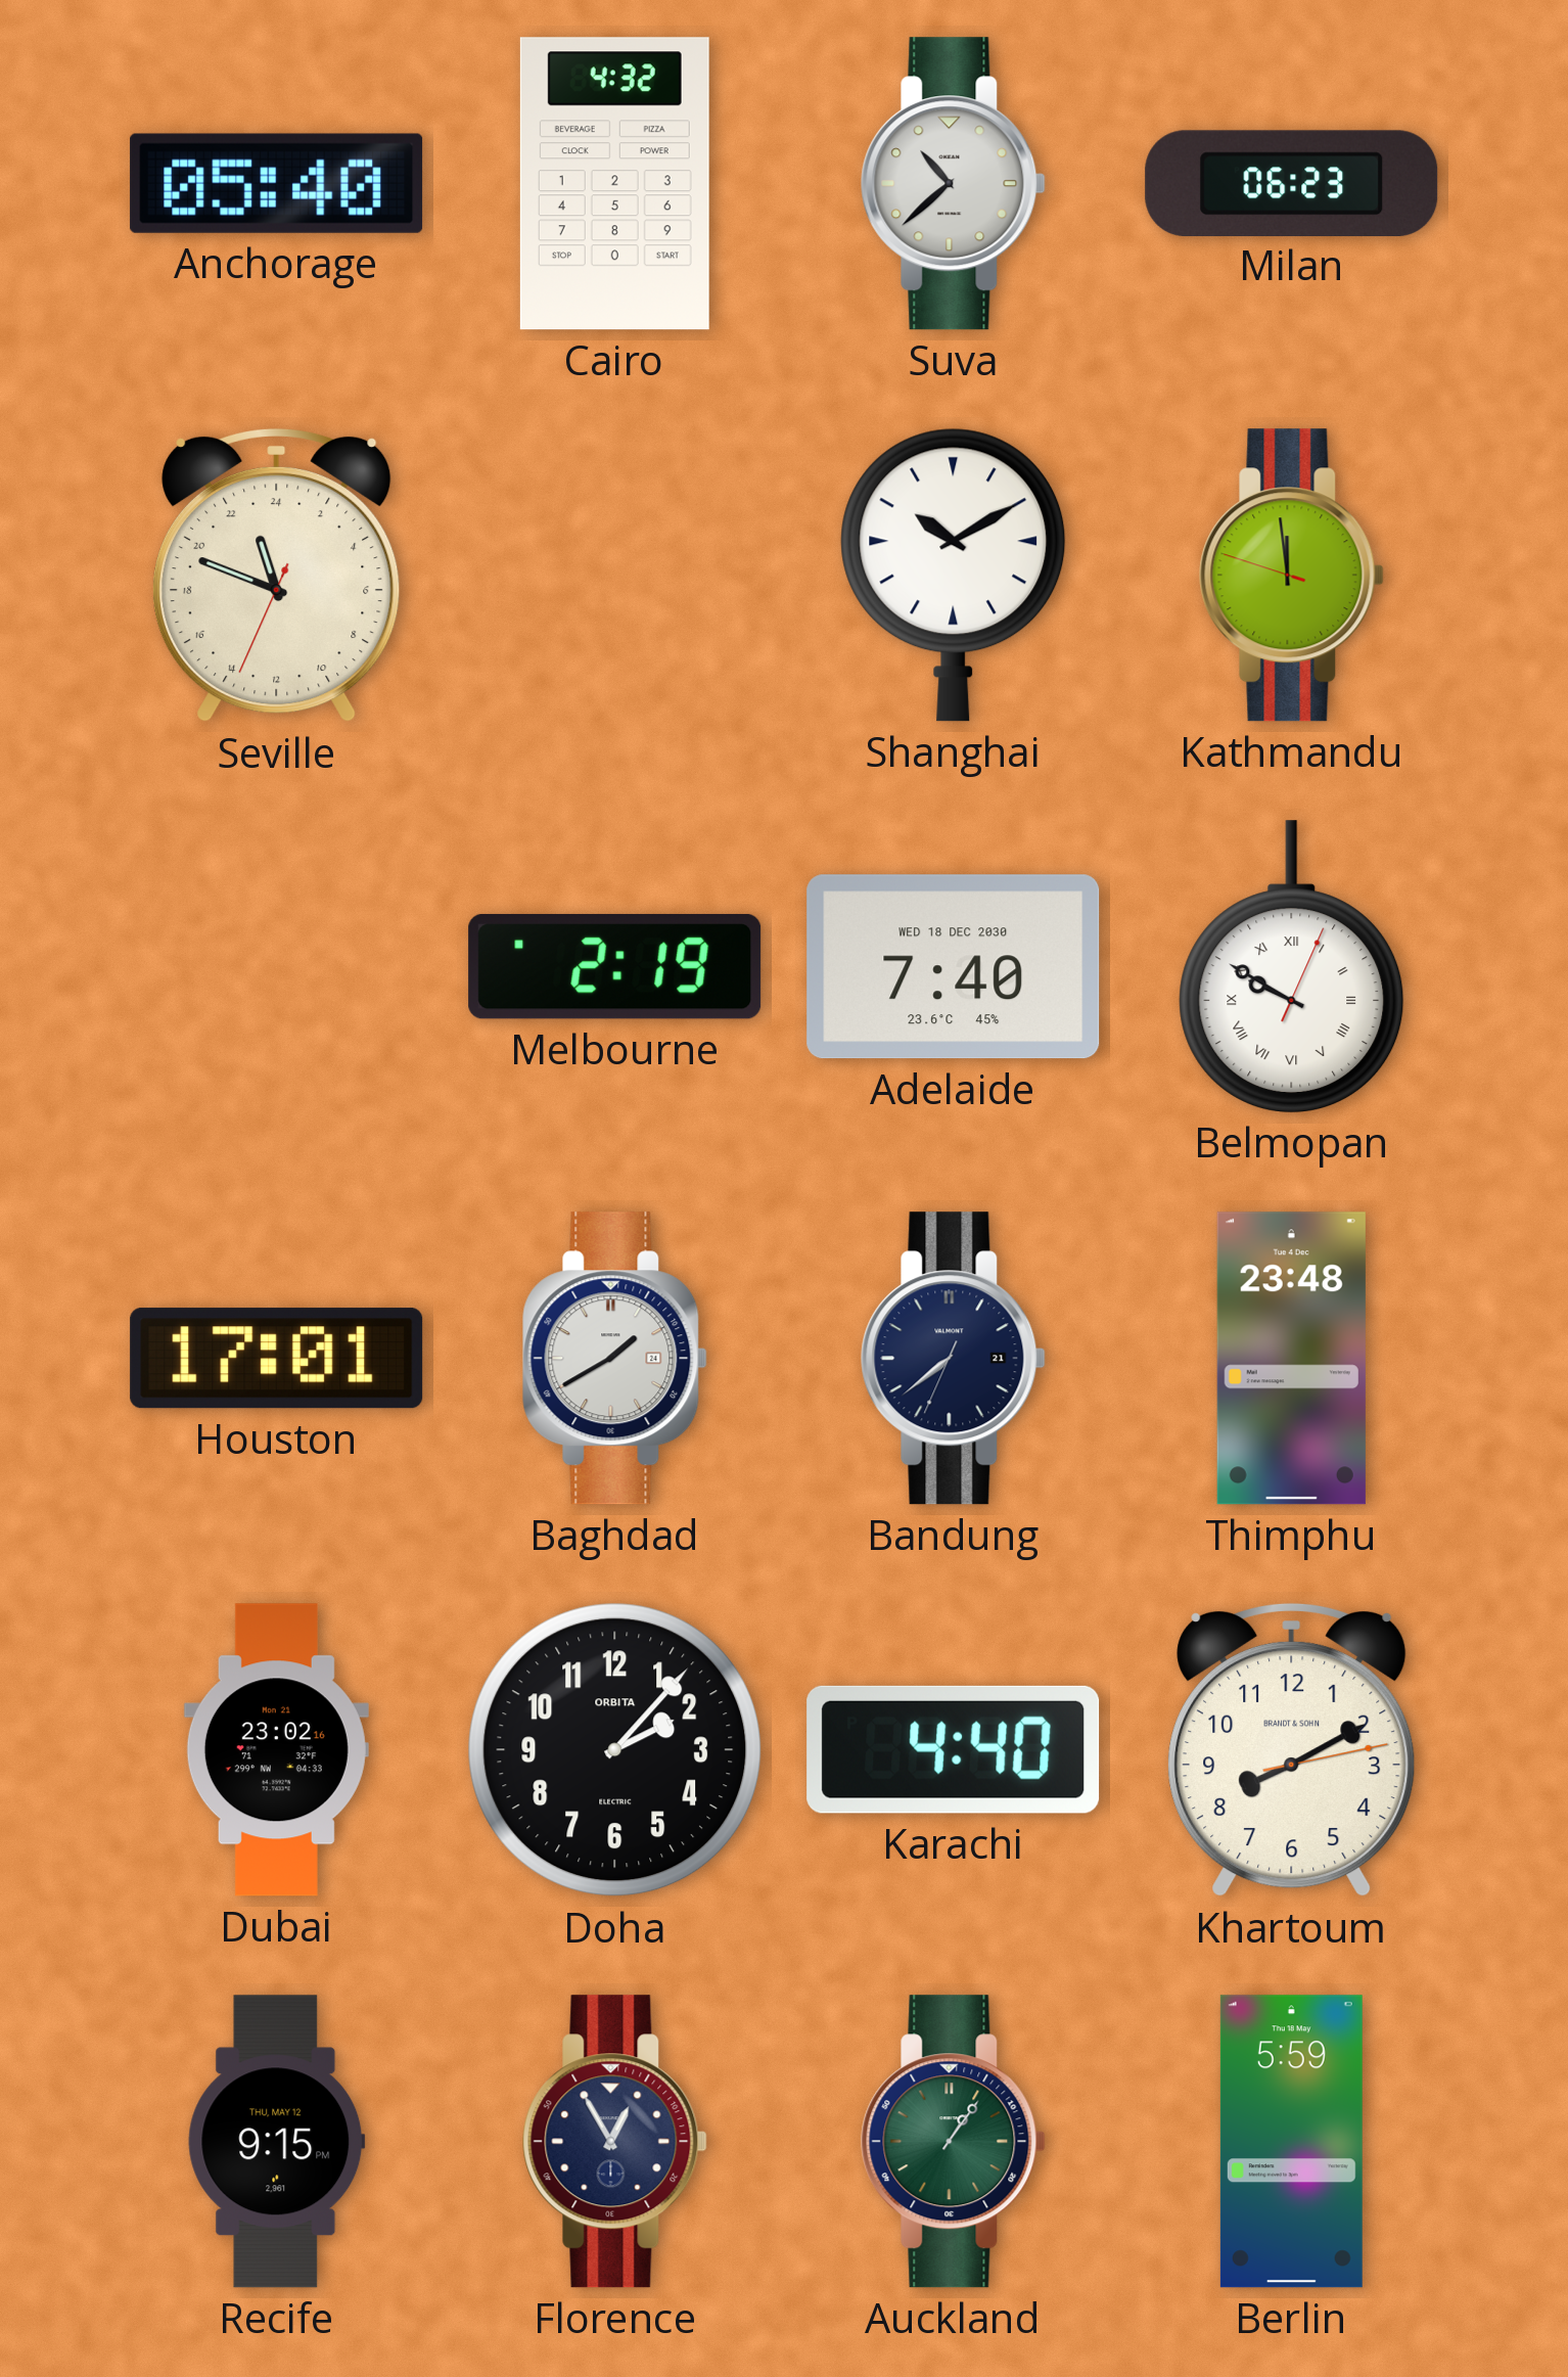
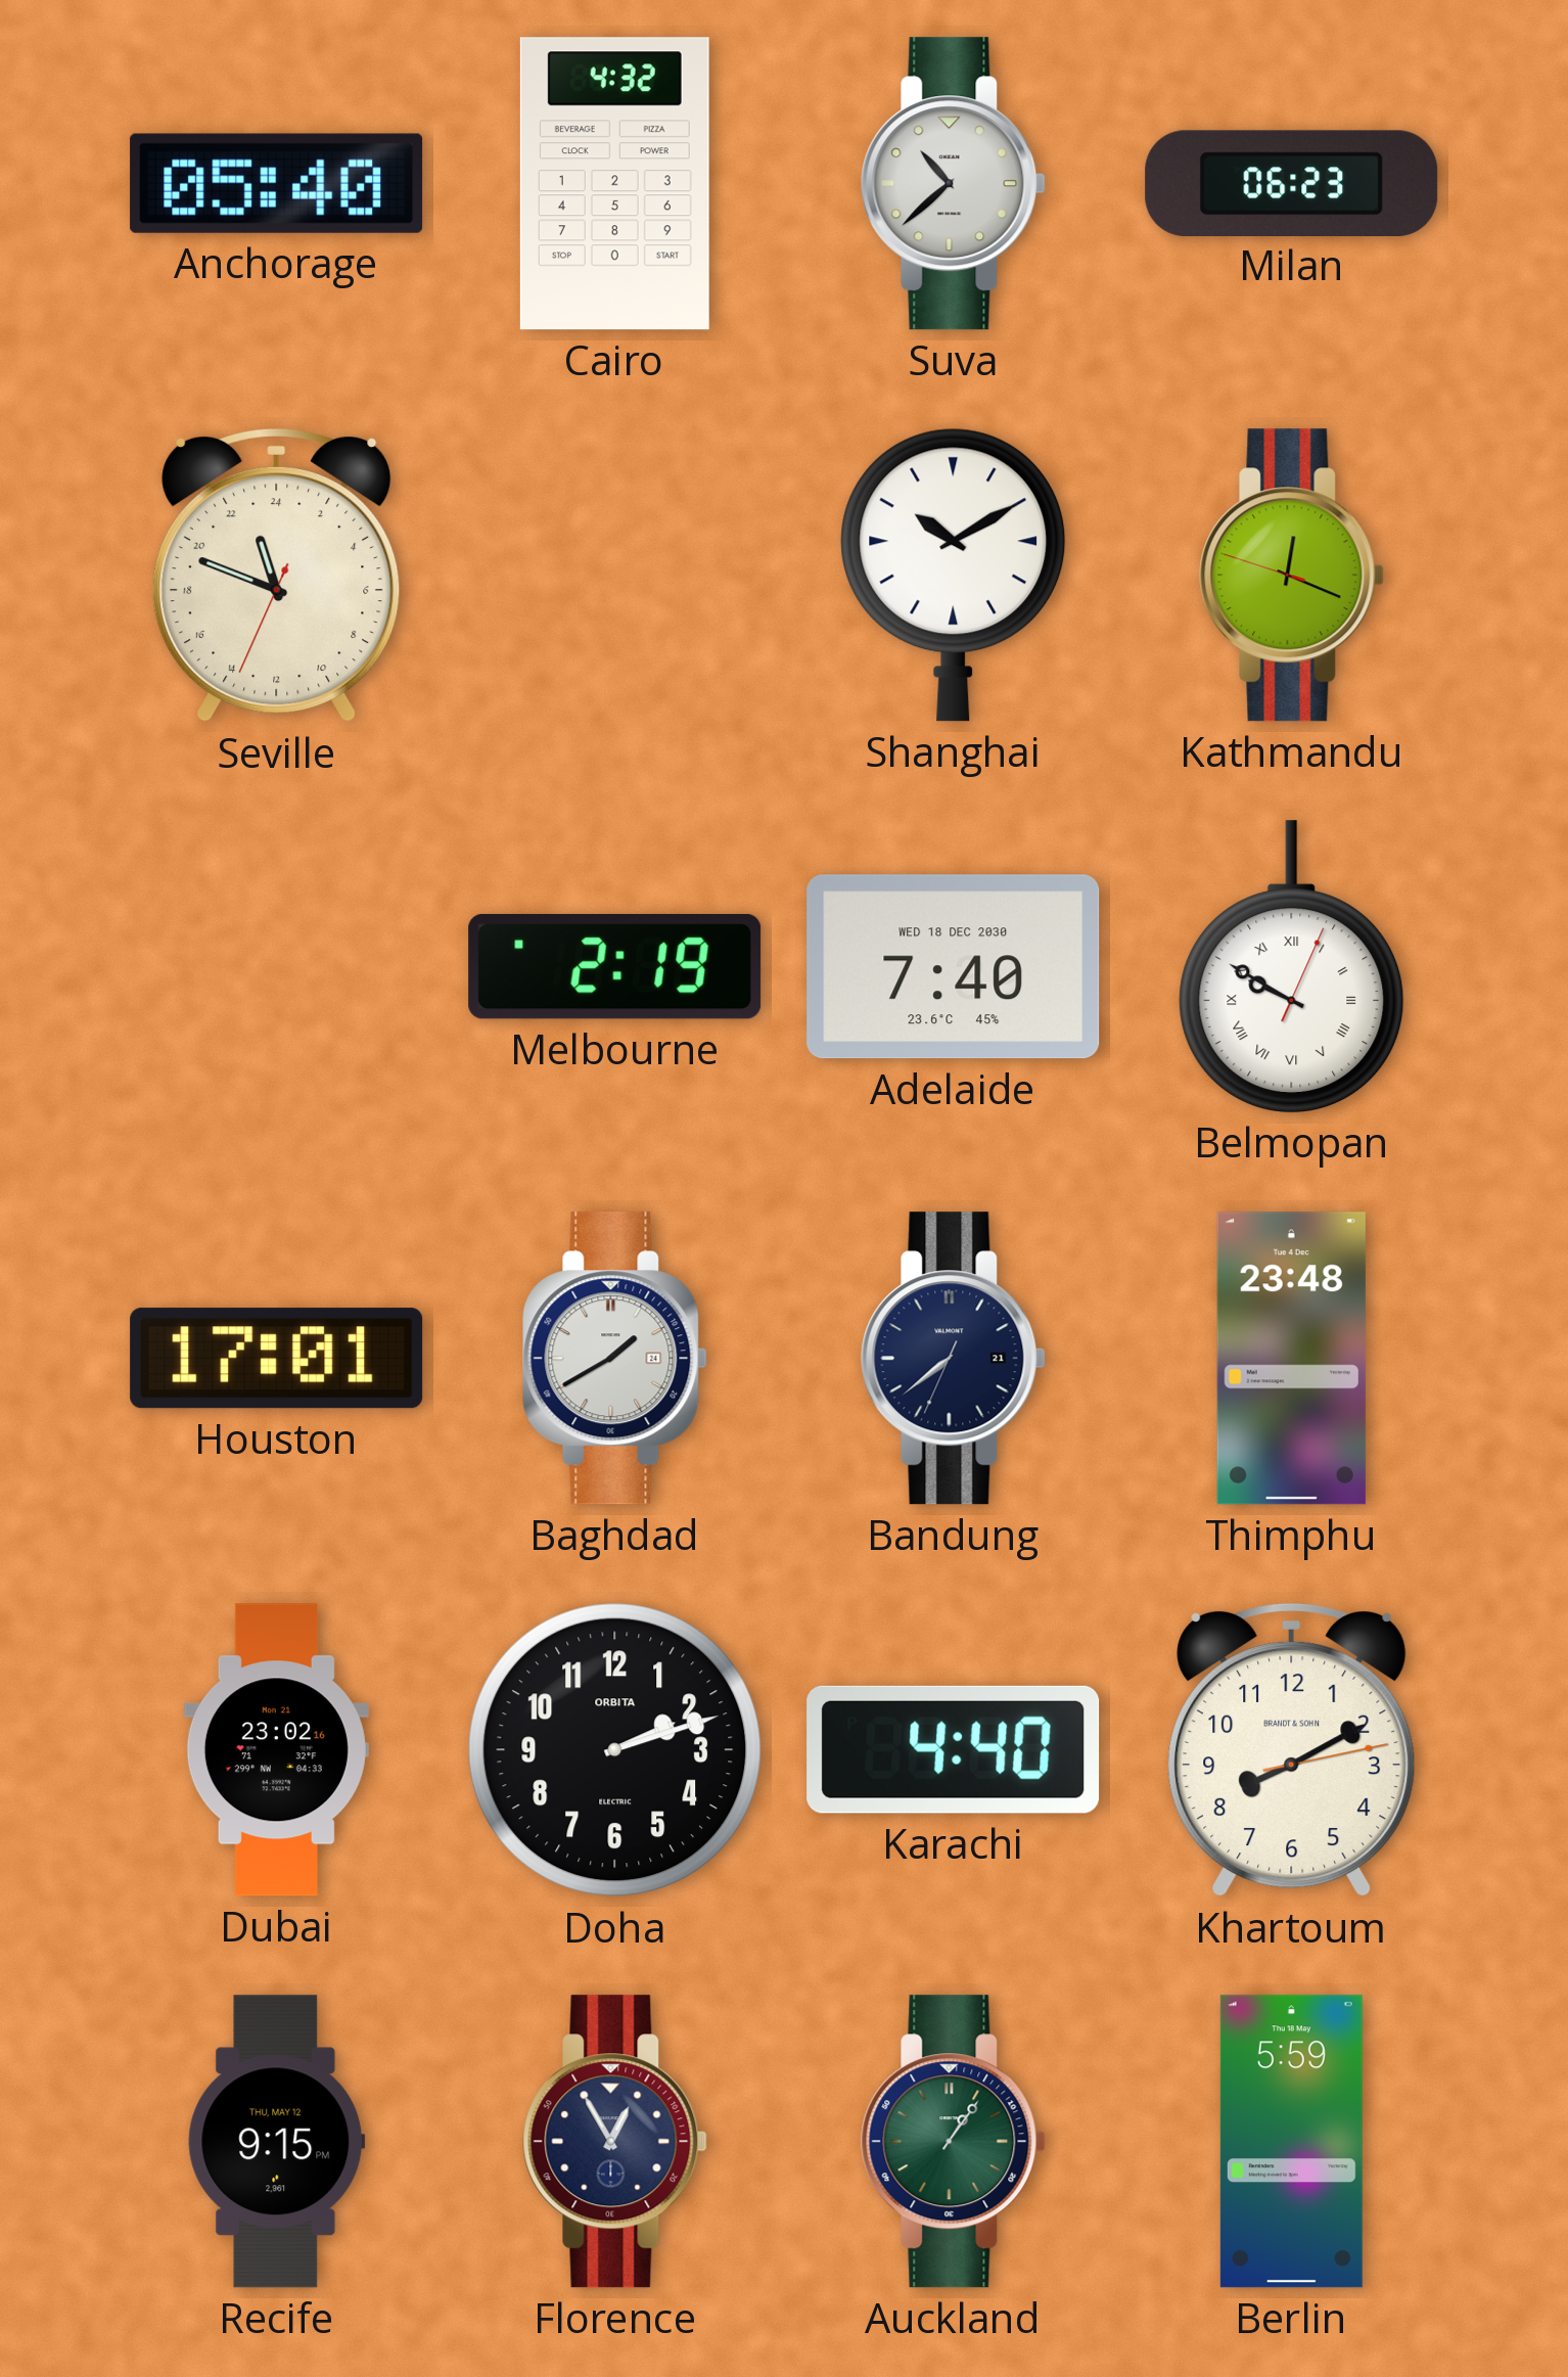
Kathmandu: 11:58 -> 12:18 (1291, 576)
Doha: 2:07 -> 2:12 (615, 1750)
